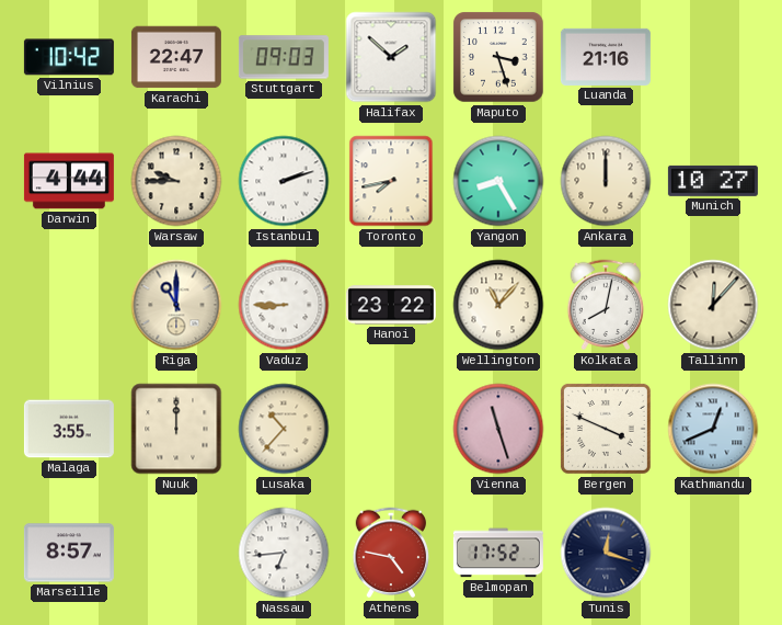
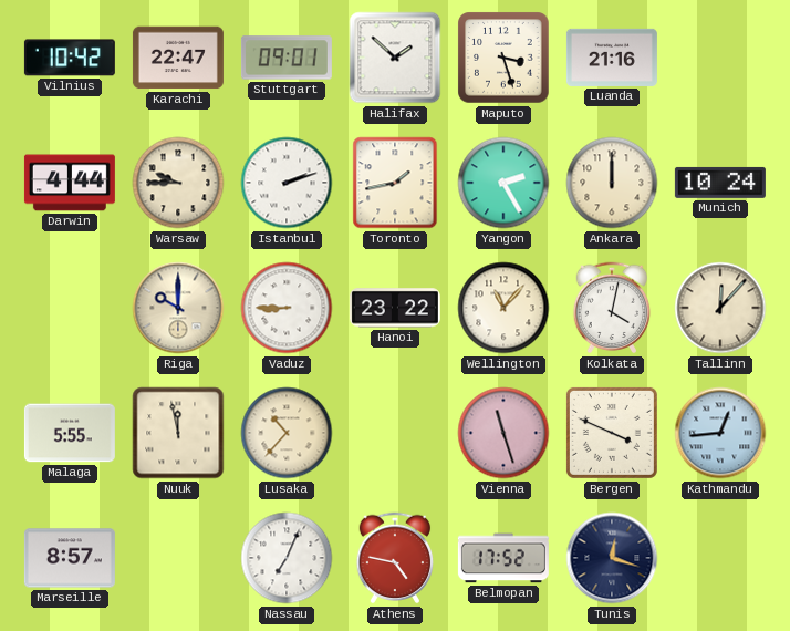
Stuttgart: 09:03 -> 09:01 (287, 58)
Toronto: 7:43 -> 1:43 (395, 183)
Yangon: 8:25 -> 2:25 (503, 183)
Munich: 10:27 -> 10:24 (720, 183)
Riga: 11:00 -> 10:00 (178, 308)
Kolkata: 8:02 -> 4:02 (612, 308)
Malaga: 3:55 -> 5:55 (70, 433)
Nuuk: 12:00 -> 11:58 (178, 433)
Kathmandu: 12:41 -> 12:44 (720, 433)
Nassau: 6:44 -> 7:04 (287, 558)
